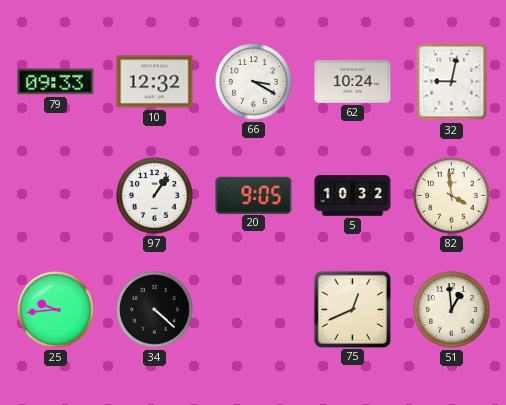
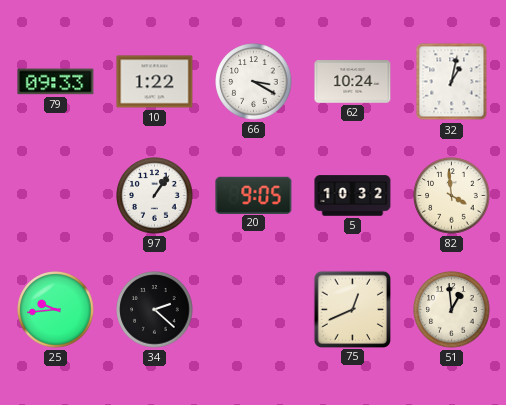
10: 12:32 -> 1:22 (155, 82)
32: 9:02 -> 1:02 (452, 82)
34: 4:22 -> 2:22 (155, 310)
